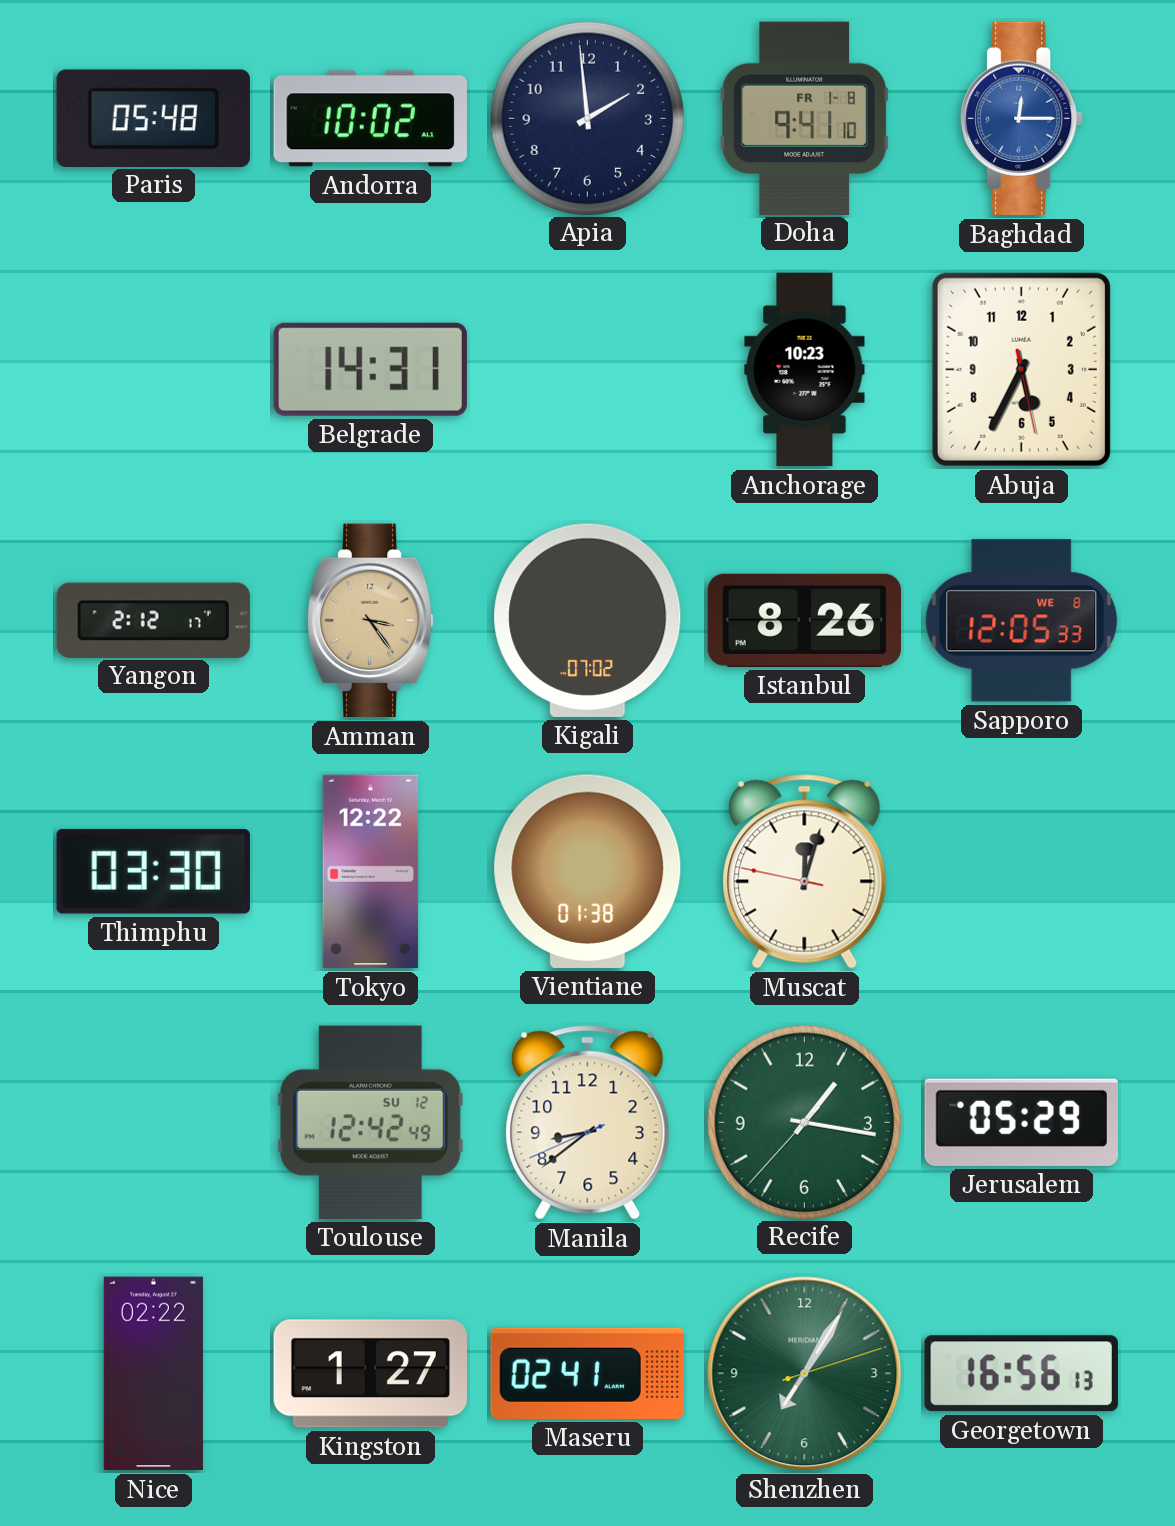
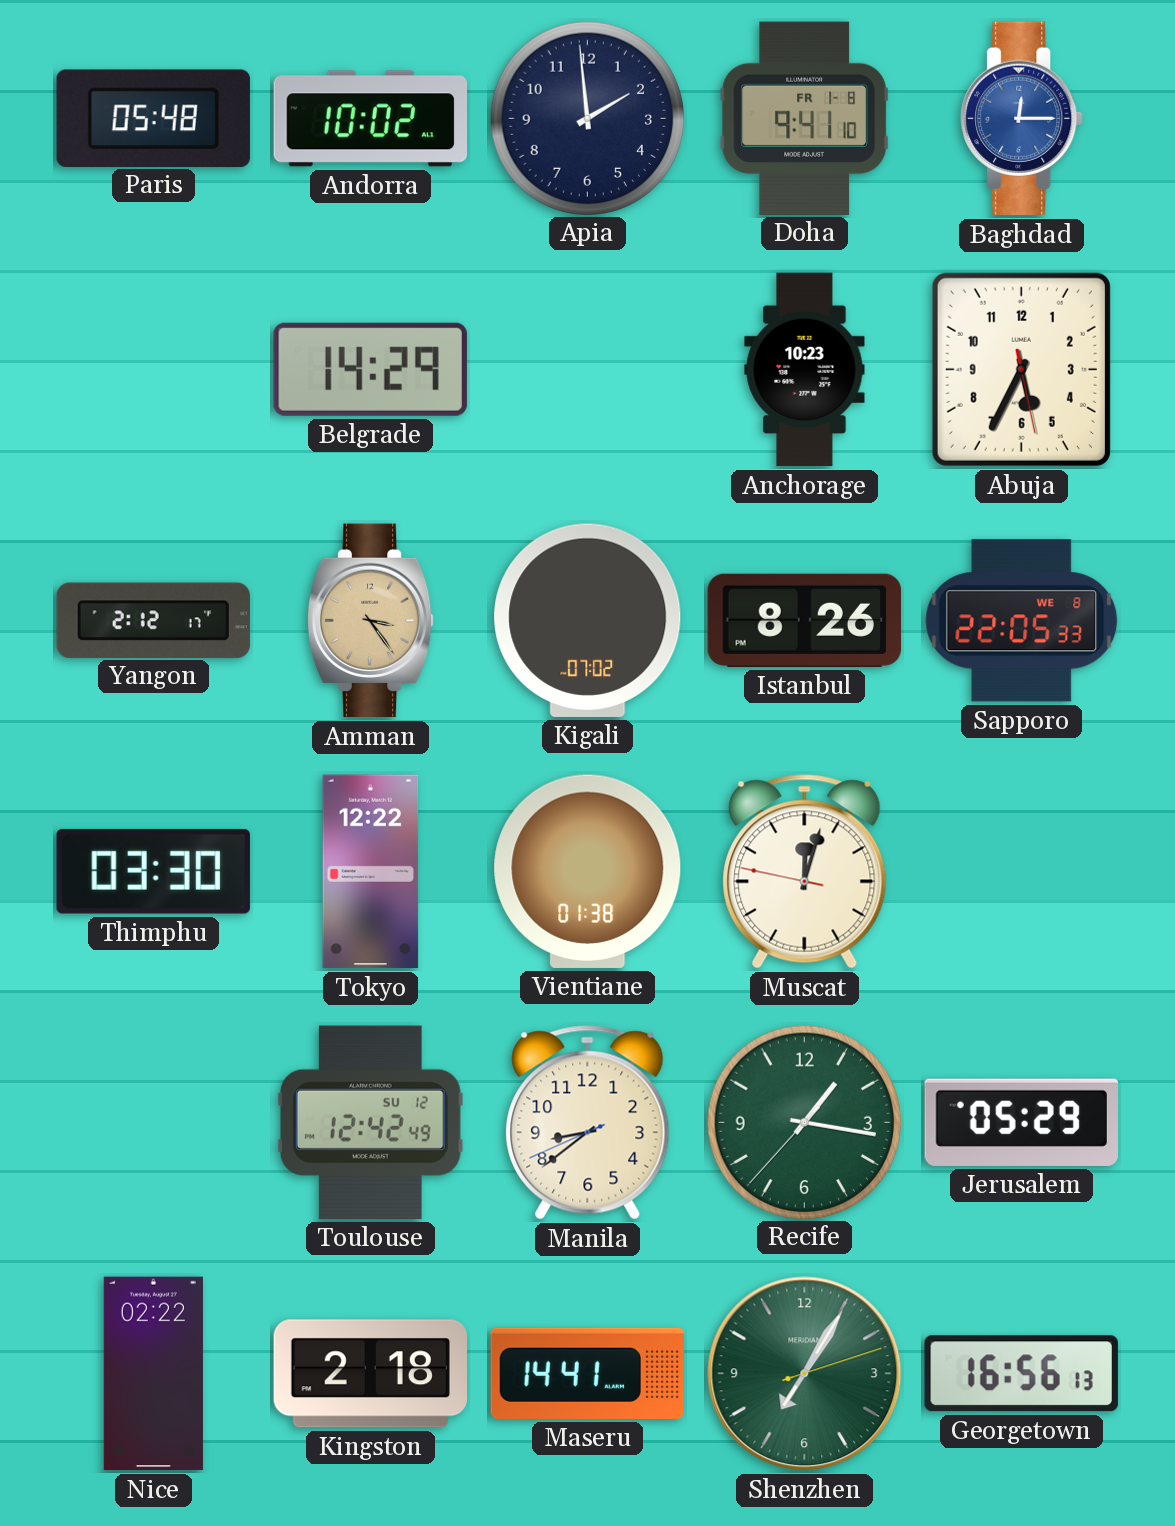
Belgrade: 14:31 -> 14:29 (370, 369)
Sapporo: 12:05 -> 22:05 (1022, 621)
Kingston: 1:27 -> 2:18 (370, 1374)
Maseru: 02:41 -> 14:41 (587, 1373)
